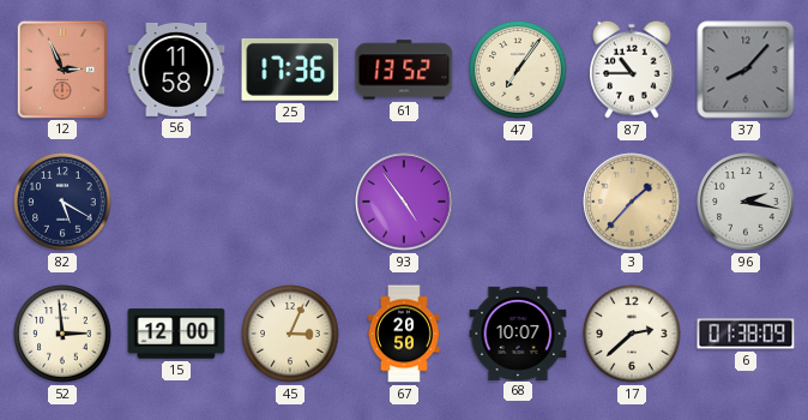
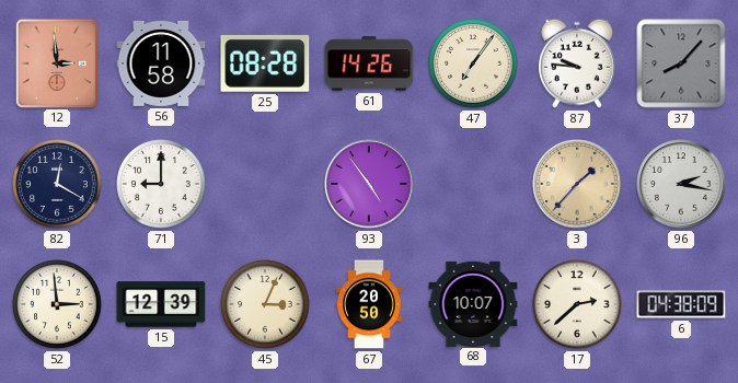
12: 2:56 -> 2:59 (56, 62)
25: 17:36 -> 08:28 (265, 63)
61: 13:52 -> 14:26 (369, 63)
87: 10:45 -> 9:46 (578, 63)
82: 5:20 -> 12:20 (57, 184)
71: none -> 9:00 (161, 184)
15: 12:00 -> 12:39 (161, 304)
6: 01:38 -> 04:38 (681, 304)
